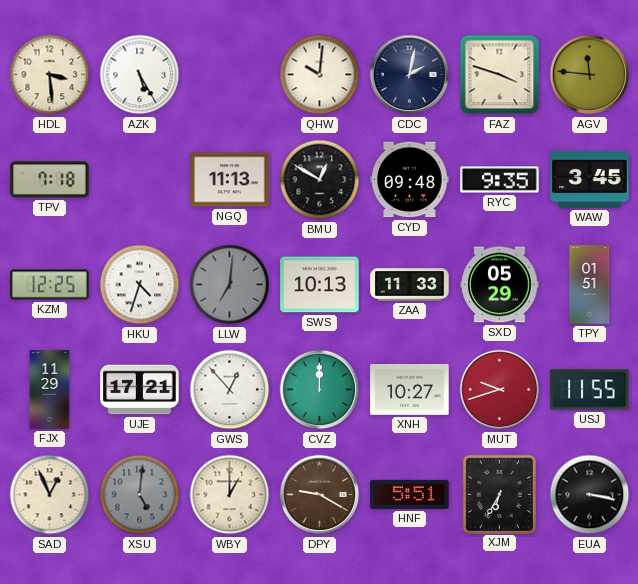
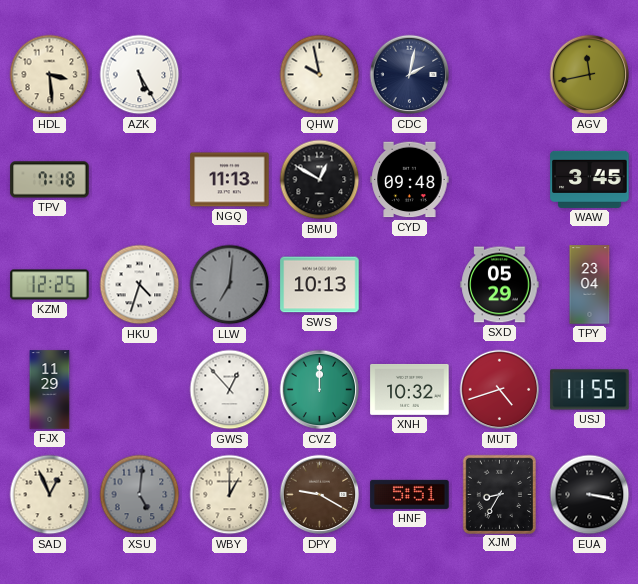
QHW: 10:01 -> 9:58 (320, 75)
FAZ: 3:48 -> none (500, 75)
AGV: 11:46 -> 11:43 (590, 75)
RYC: 9:35 -> none (500, 180)
ZAA: 11:33 -> none (410, 285)
TPY: 01:51 -> 23:04 (590, 285)
UJE: 17:21 -> none (140, 390)
XNH: 10:27 -> 10:32 (410, 389)
MUT: 9:42 -> 4:42 (500, 390)
XJM: 6:35 -> 8:35 (499, 494)
